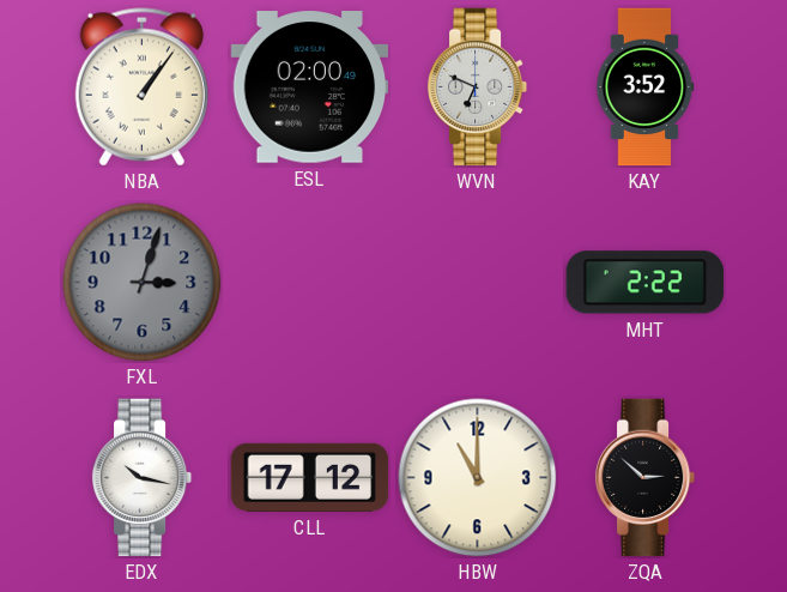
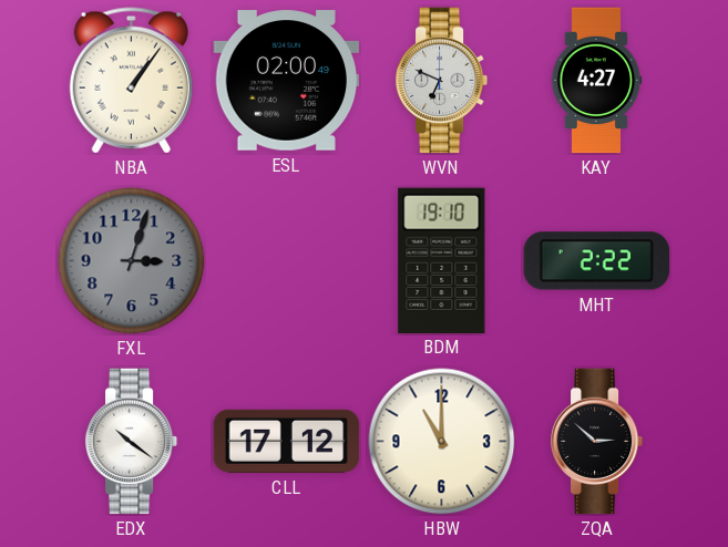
KAY: 3:52 -> 4:27 (596, 81)
BDM: none -> 19:10 (442, 260)
EDX: 10:17 -> 10:21 (132, 442)
